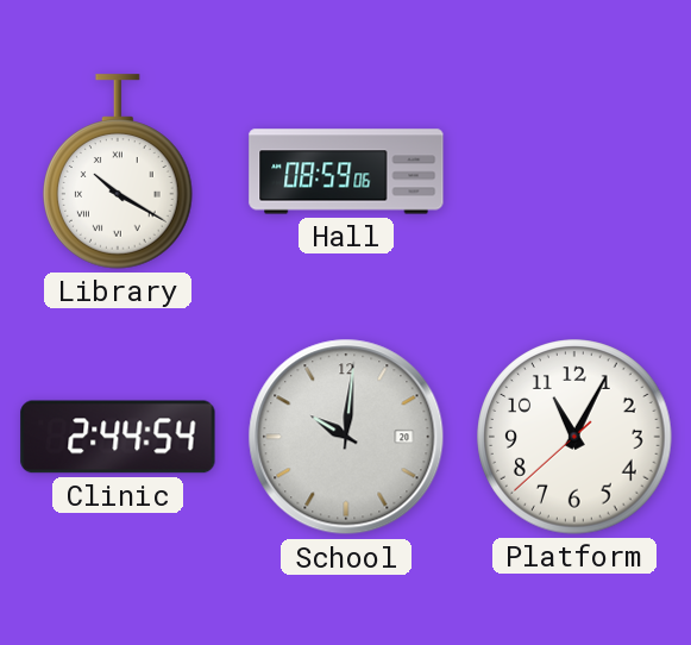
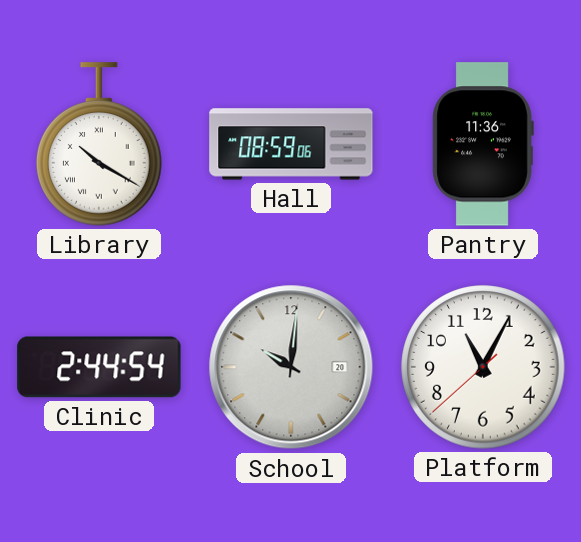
Pantry: none -> 11:36 (483, 144)
